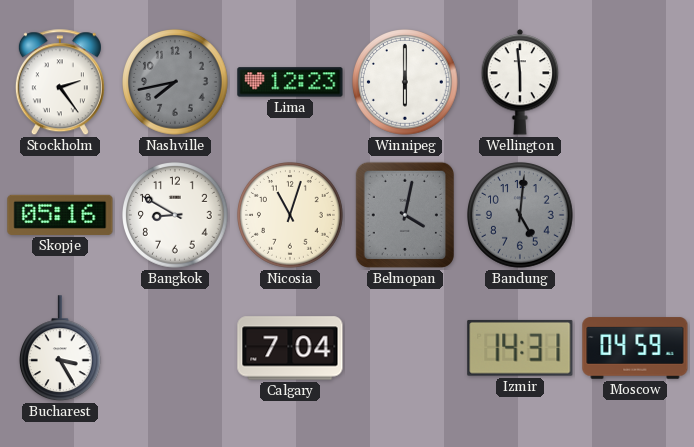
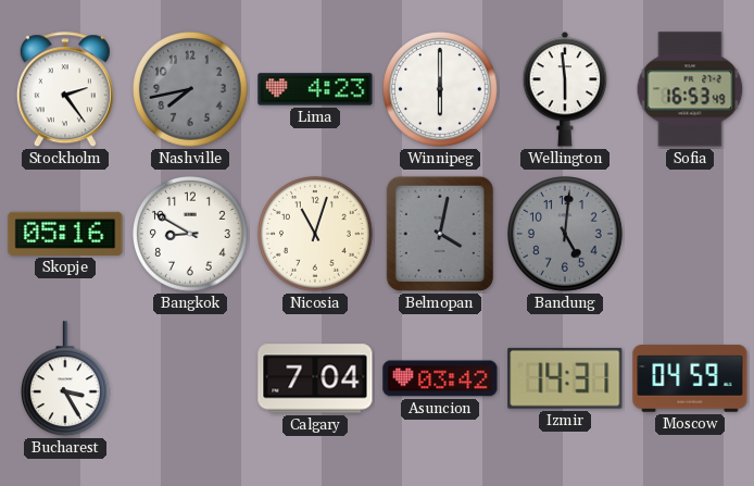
Lima: 12:23 -> 4:23 (315, 89)
Sofia: none -> 16:53 (690, 89)
Asuncion: none -> 03:42 (440, 378)
